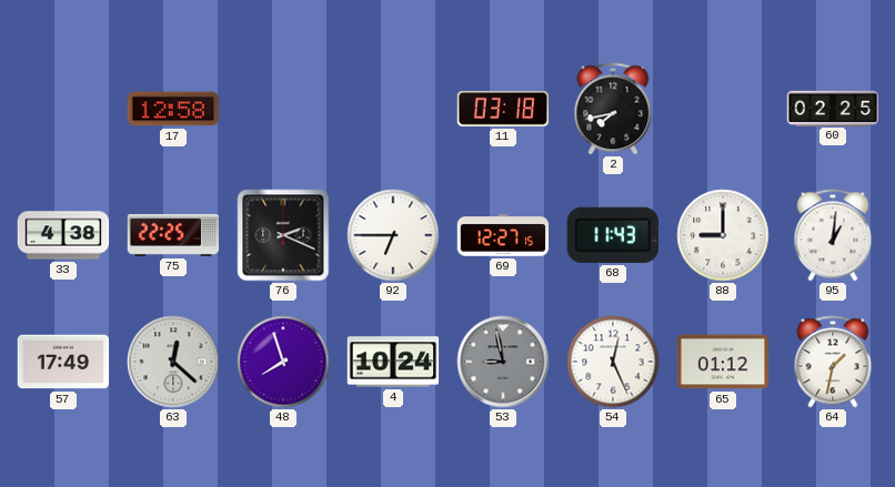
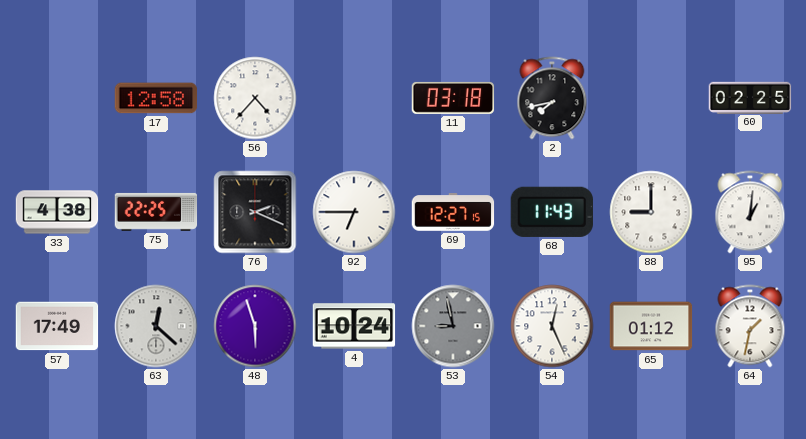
56: none -> 4:37 (255, 98)
48: 7:57 -> 5:57 (255, 326)
